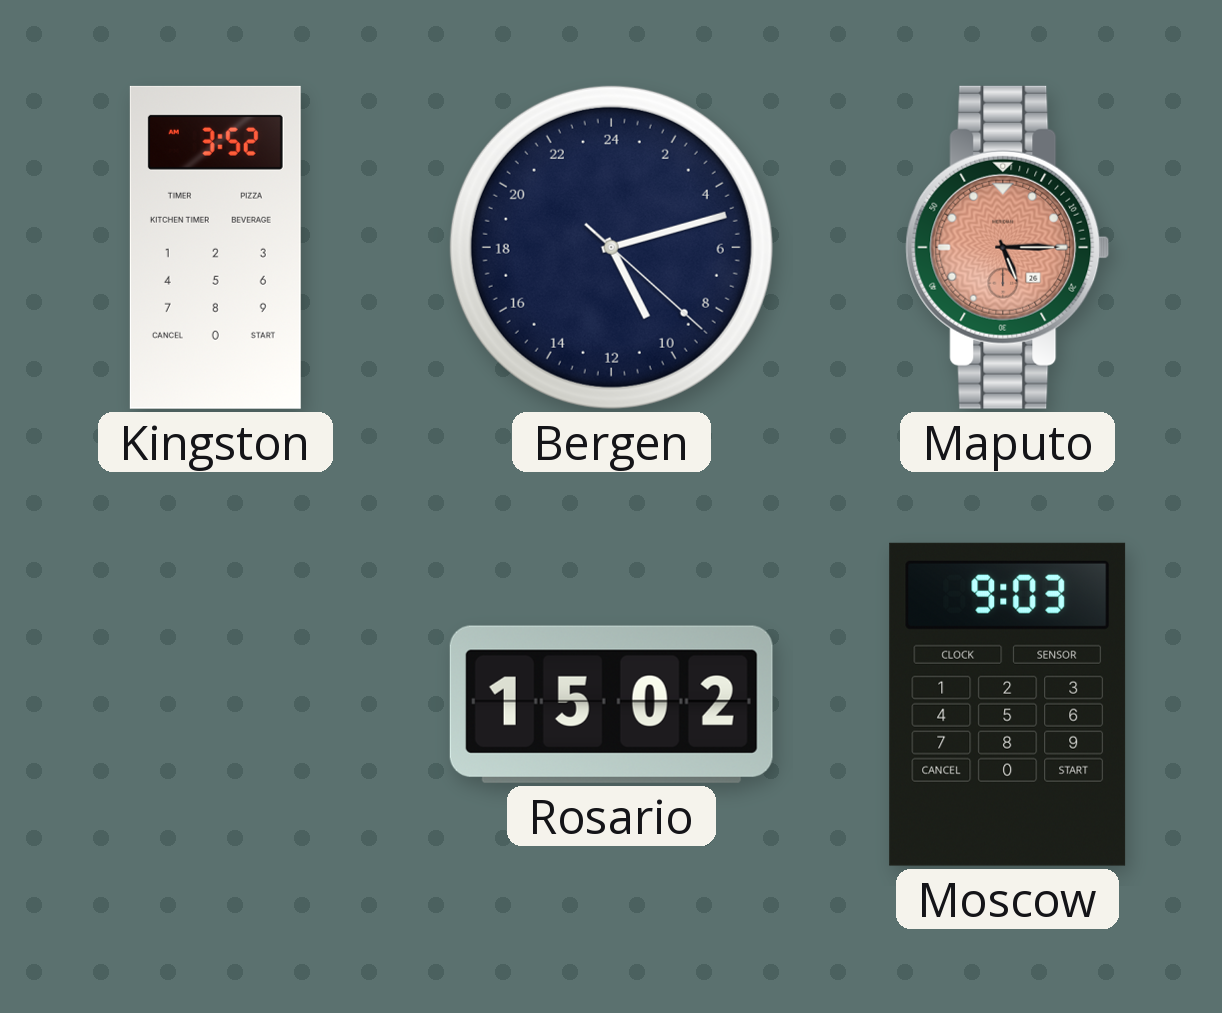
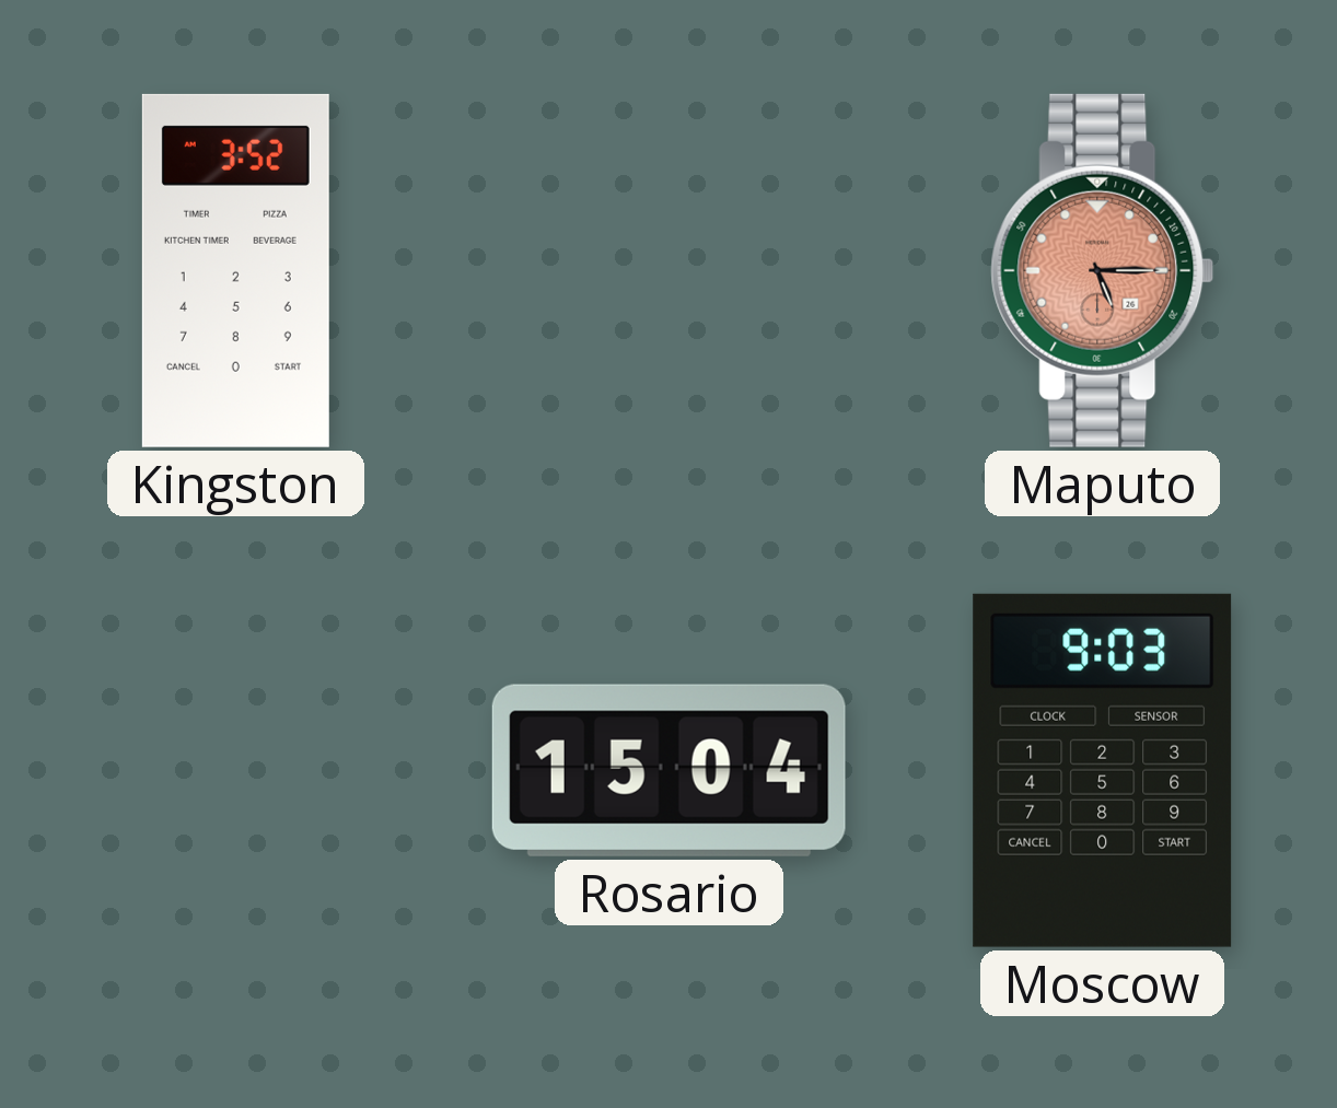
Bergen: 10:12 -> none (611, 247)
Rosario: 15:02 -> 15:04 (668, 770)
